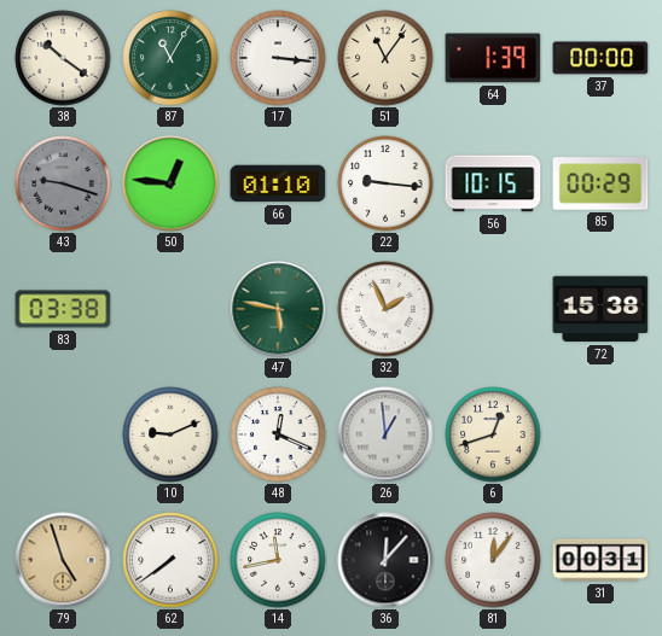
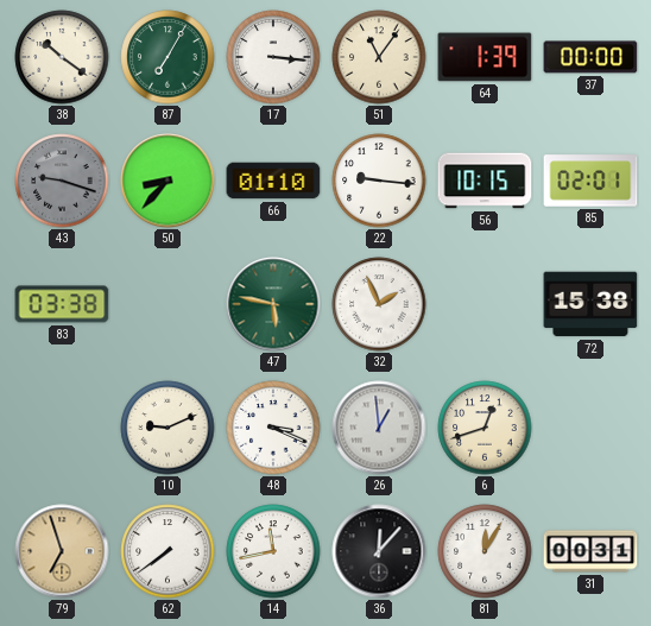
87: 11:05 -> 7:05 (168, 57)
50: 12:46 -> 8:37 (168, 181)
85: 00:29 -> 02:01 (590, 181)
48: 12:19 -> 3:19 (273, 428)
79: 4:57 -> 6:57 (62, 551)
81: 12:06 -> 12:05 (485, 551)
